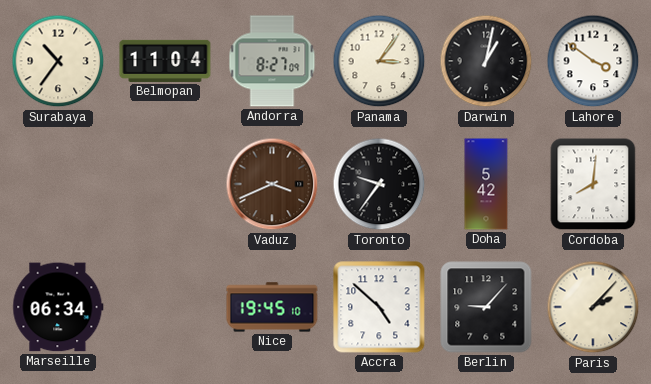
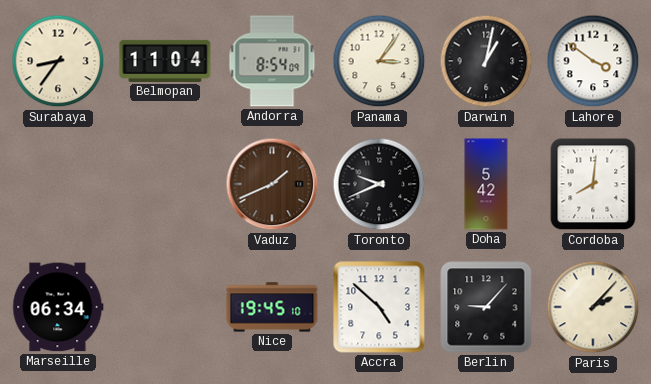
Surabaya: 10:36 -> 8:36 (58, 61)
Andorra: 8:27 -> 8:54 (272, 61)
Vaduz: 3:41 -> 1:41 (272, 184)
Toronto: 9:36 -> 9:41 (379, 184)
